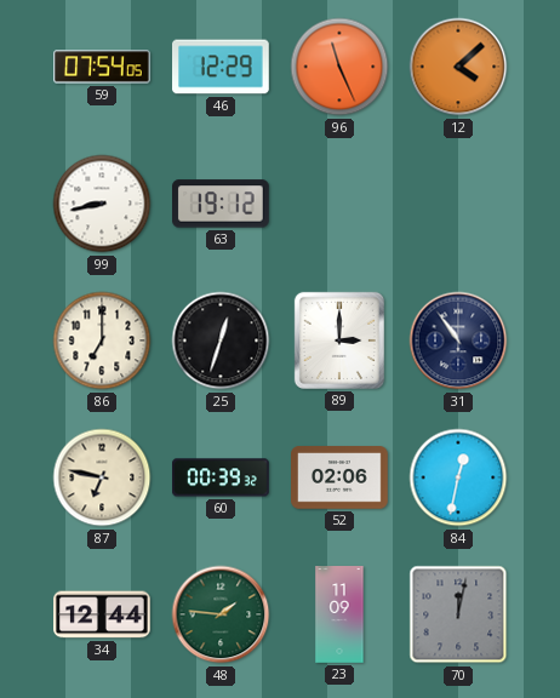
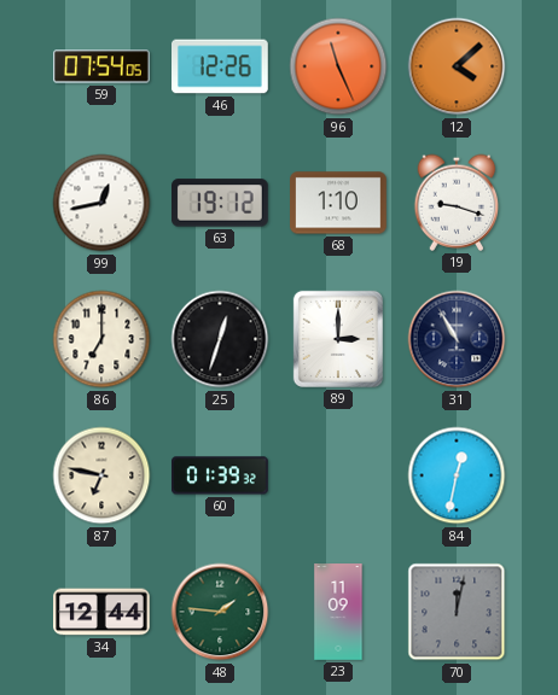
46: 12:29 -> 12:26 (221, 66)
99: 8:43 -> 12:43 (101, 203)
68: none -> 1:10 (338, 203)
19: none -> 9:18 (457, 203)
31: 10:54 -> 10:55 (457, 339)
60: 00:39 -> 01:39 (221, 475)
52: 02:06 -> none (341, 477)
